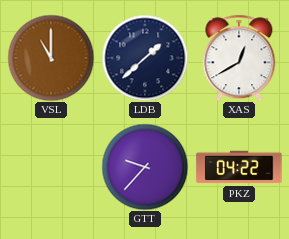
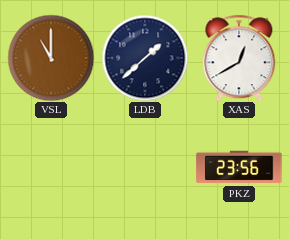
GTT: 9:37 -> none (145, 167)
PKZ: 04:22 -> 23:56 (239, 167)
